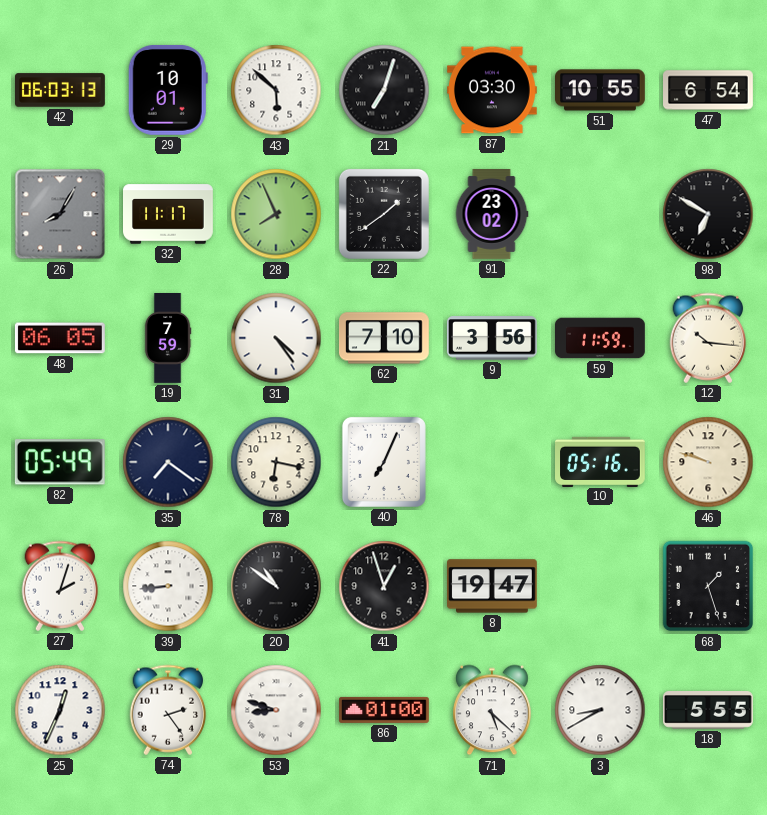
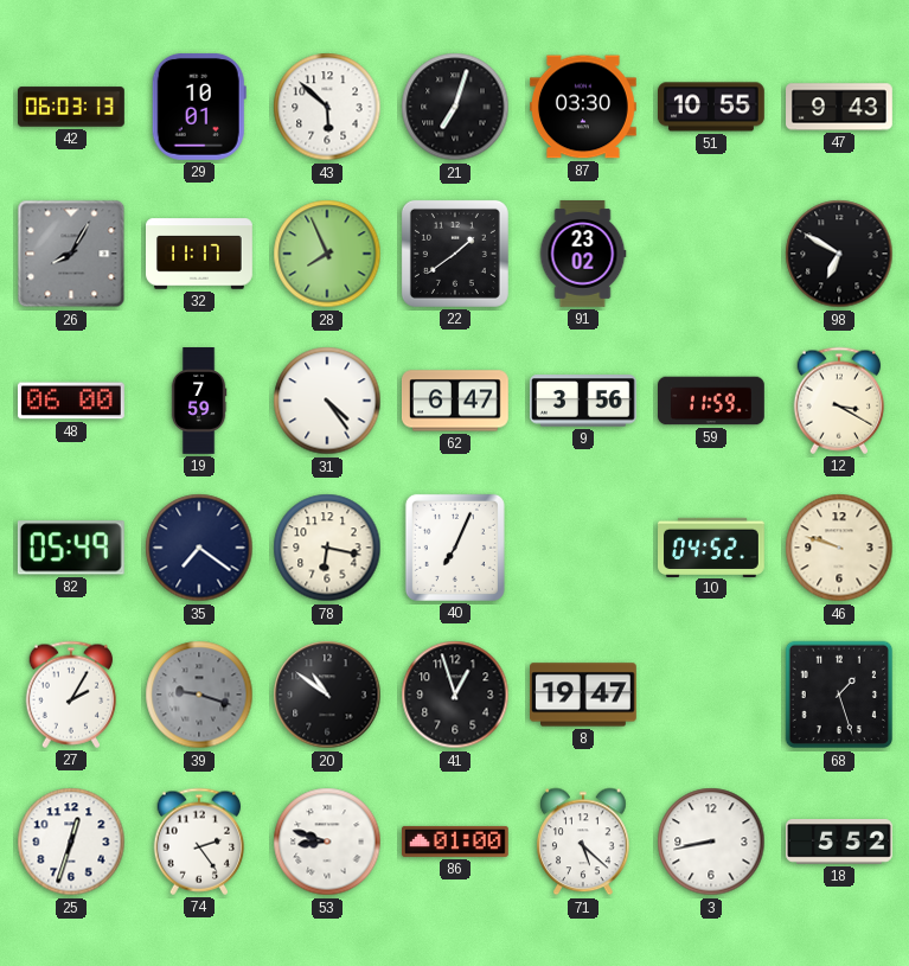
47: 6:54 -> 9:43 (840, 107)
48: 06:05 -> 06:00 (71, 401)
62: 7:10 -> 6:47 (455, 401)
12: 10:16 -> 3:20 (839, 401)
10: 05:16 -> 04:52 (712, 546)
27: 2:03 -> 2:05 (71, 695)
39: 8:44 -> 9:18 (199, 695)
39 dial: white -> grey (199, 695)
25: 12:34 -> 12:33 (71, 842)
3: 8:40 -> 8:43 (711, 842)
18: 5:55 -> 5:52 (840, 843)
